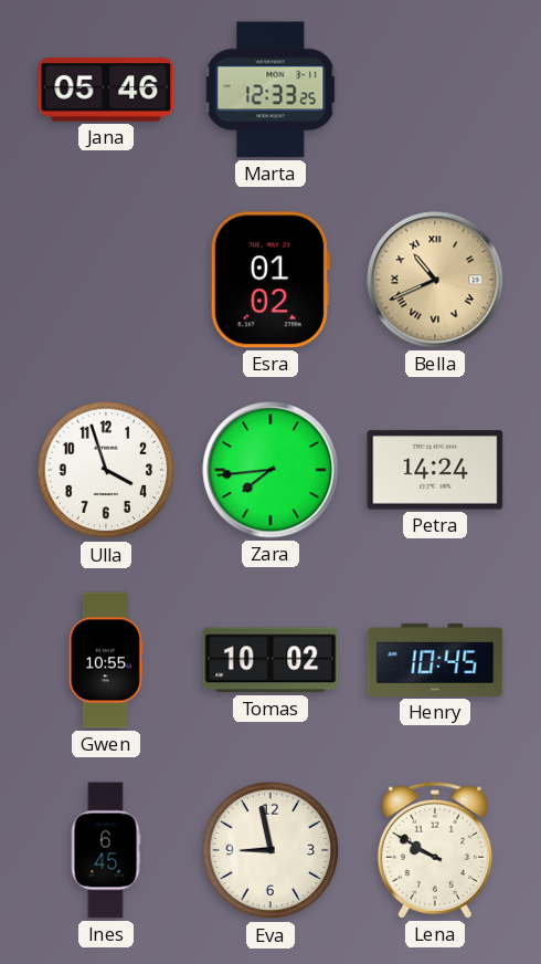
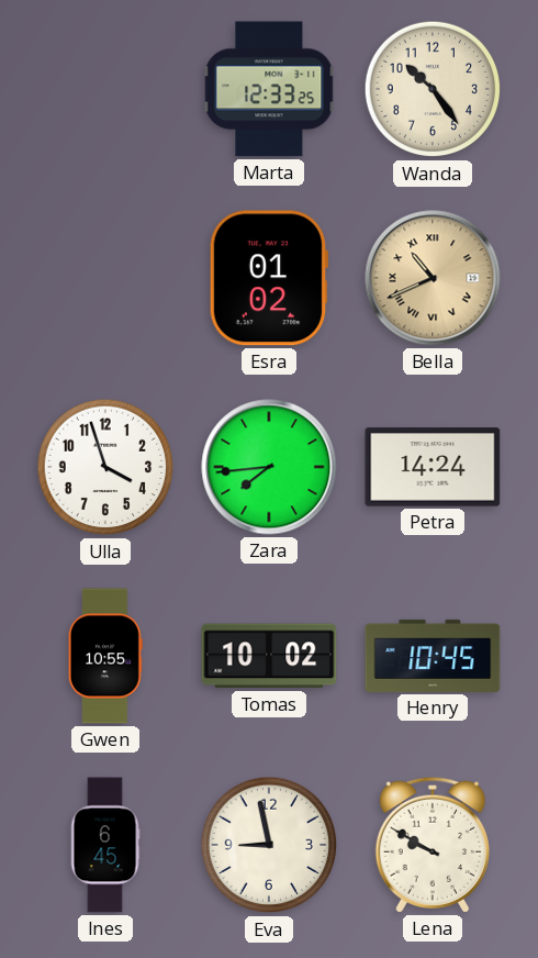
Jana: 05:46 -> none (106, 90)
Wanda: none -> 10:24 (433, 89)
